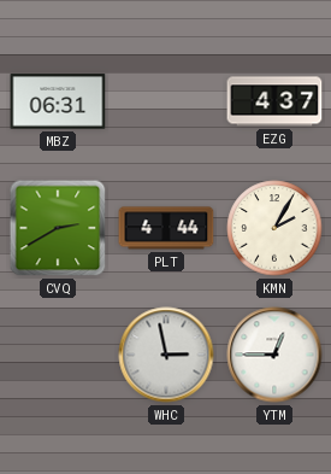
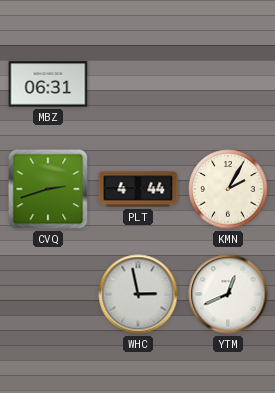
EZG: 4:37 -> none (274, 101)
CVQ: 2:40 -> 2:42 (48, 189)
YTM: 12:45 -> 12:41 (228, 294)
